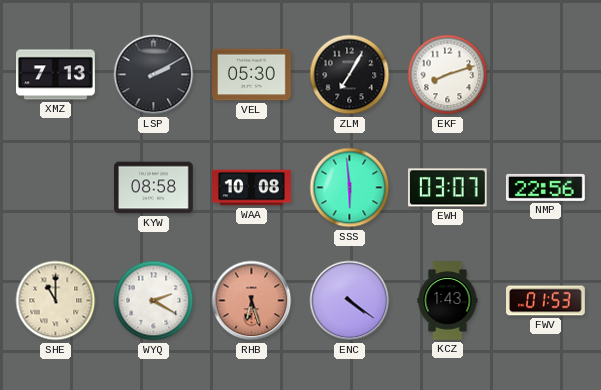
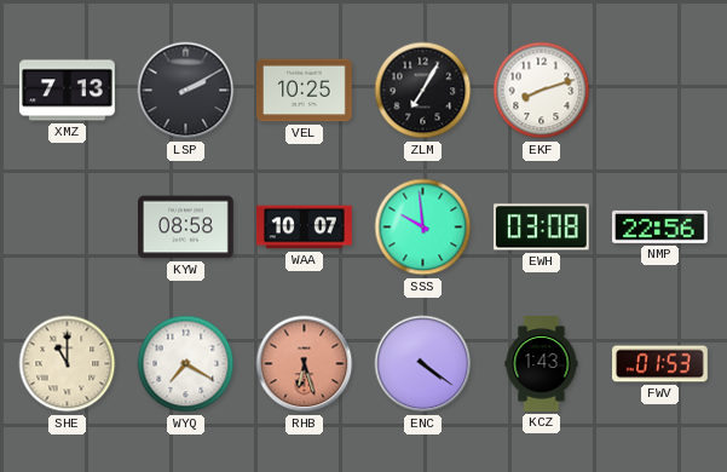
VEL: 05:30 -> 10:25 (305, 91)
WAA: 10:08 -> 10:07 (305, 228)
SSS: 5:59 -> 9:59 (423, 228)
EWH: 03:07 -> 03:08 (541, 228)
WYQ: 2:20 -> 7:20 (186, 364)
